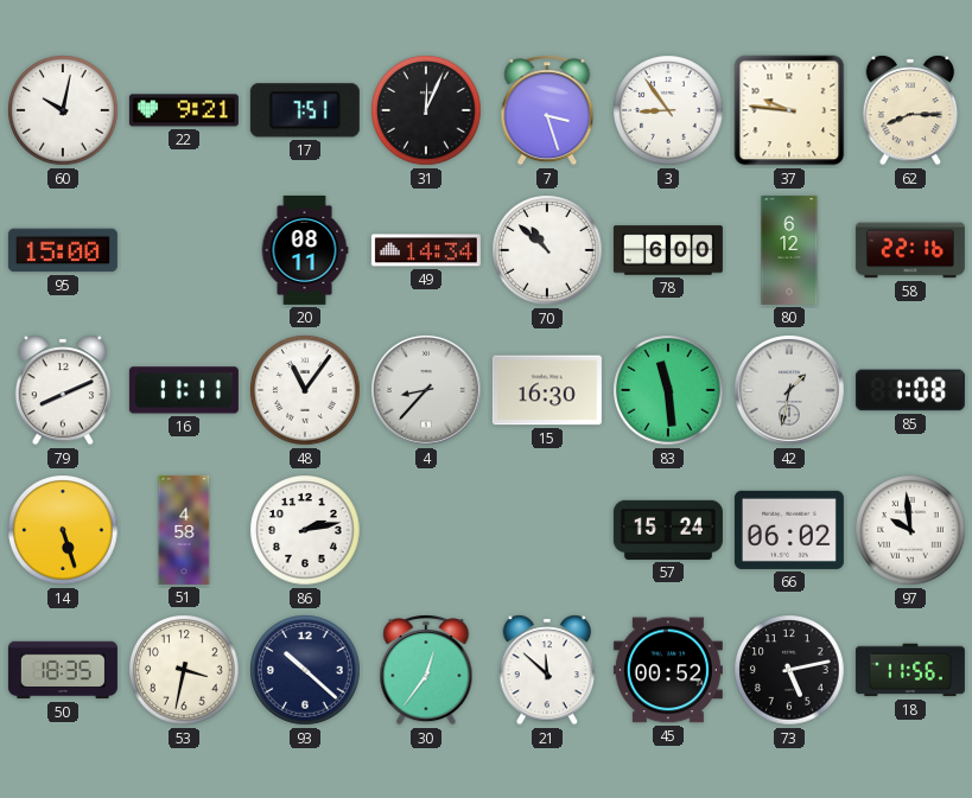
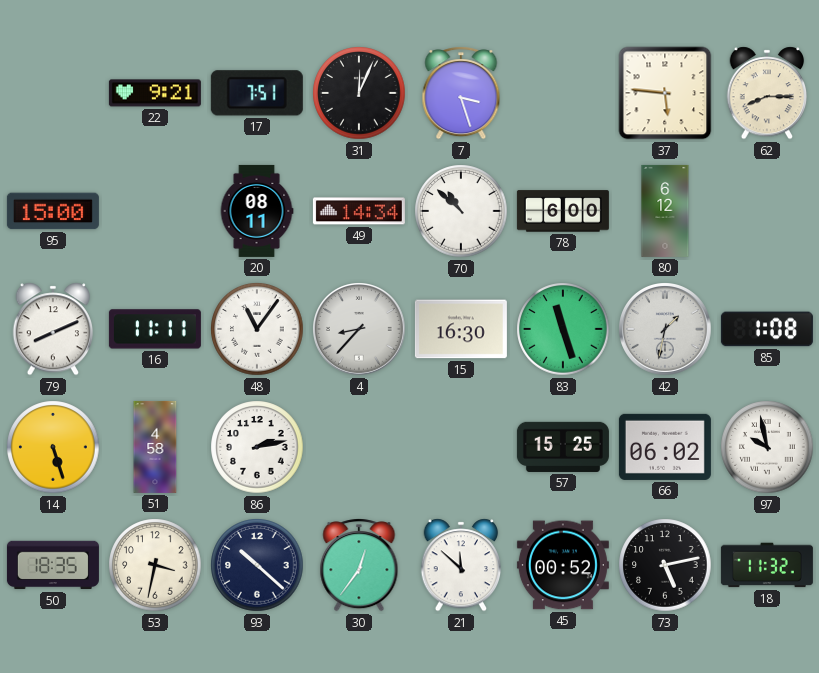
60: 10:02 -> none (63, 110)
3: 8:54 -> none (668, 110)
37: 9:46 -> 5:46 (665, 93)
58: 22:16 -> none (910, 250)
83: 11:29 -> 11:27 (563, 329)
57: 15:24 -> 15:25 (563, 447)
97: 9:59 -> 9:58 (767, 447)
18: 11:56 -> 11:32 (767, 565)
